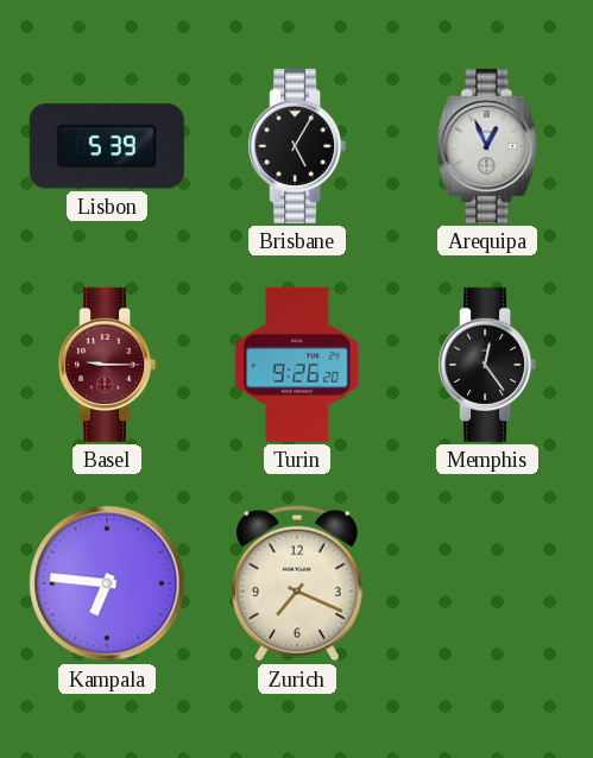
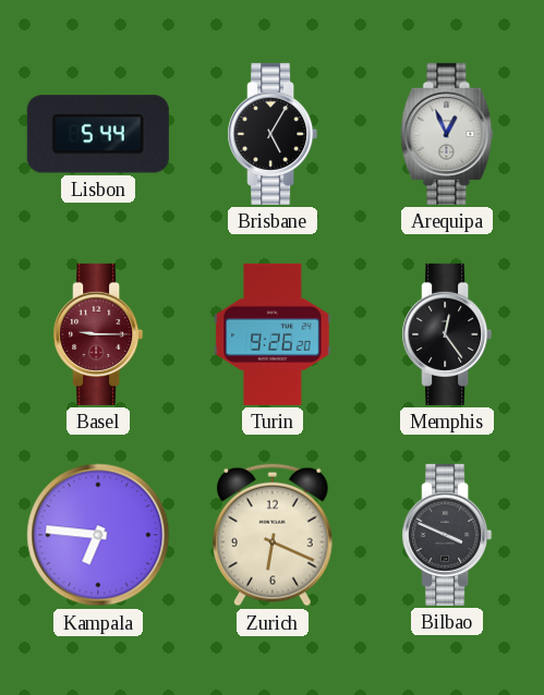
Lisbon: 5:39 -> 5:44 (98, 134)
Zurich: 7:19 -> 6:19 (273, 535)
Bilbao: none -> 3:49 (447, 535)
